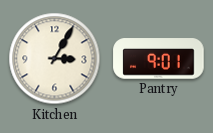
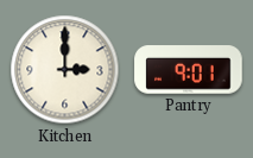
Kitchen: 3:05 -> 3:00 (65, 70)
